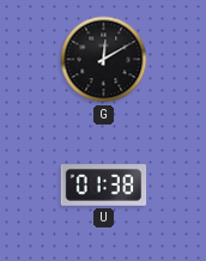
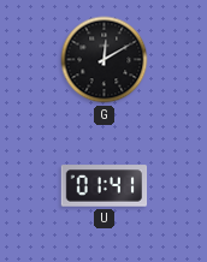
U: 01:38 -> 01:41 (105, 186)
